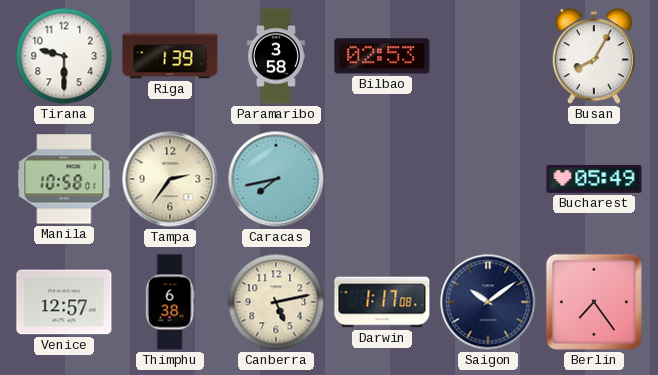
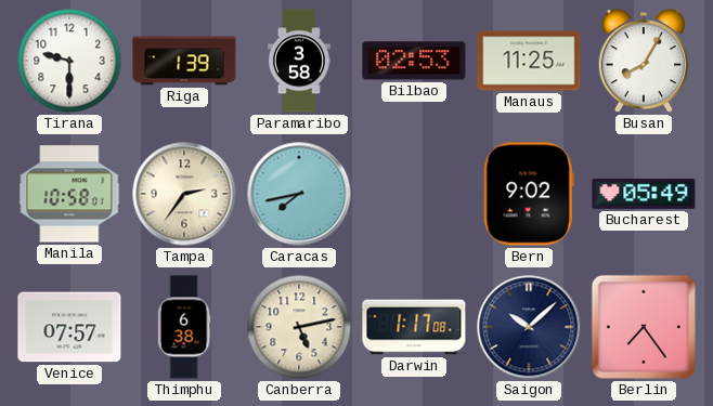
Manaus: none -> 11:25 (529, 61)
Bern: none -> 9:02 (529, 194)
Venice: 12:57 -> 07:57 (69, 327)
Saigon: 10:09 -> 10:08 (529, 327)
